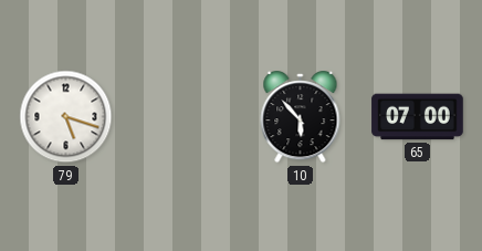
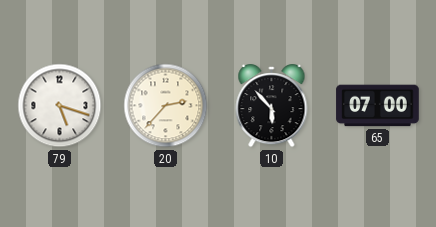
20: none -> 2:37 (166, 106)
